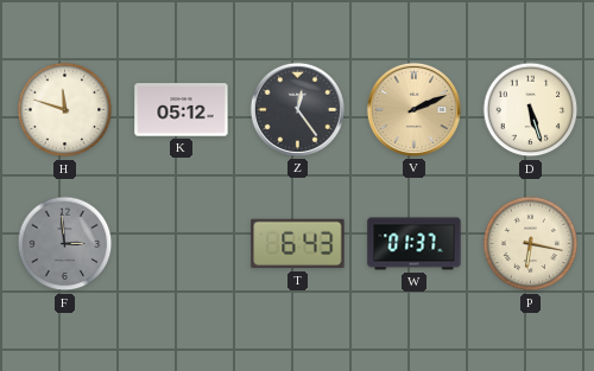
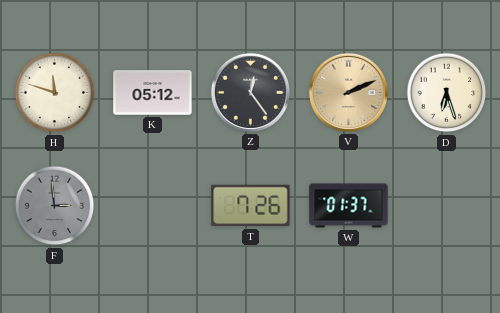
D: 5:27 -> 6:27 (447, 93)
T: 6:43 -> 7:26 (251, 206)
P: 6:17 -> none (531, 244)
